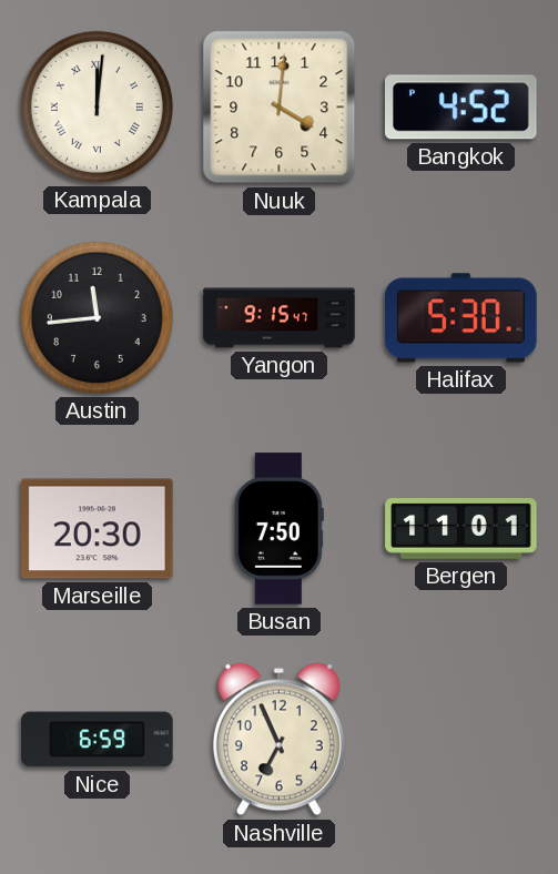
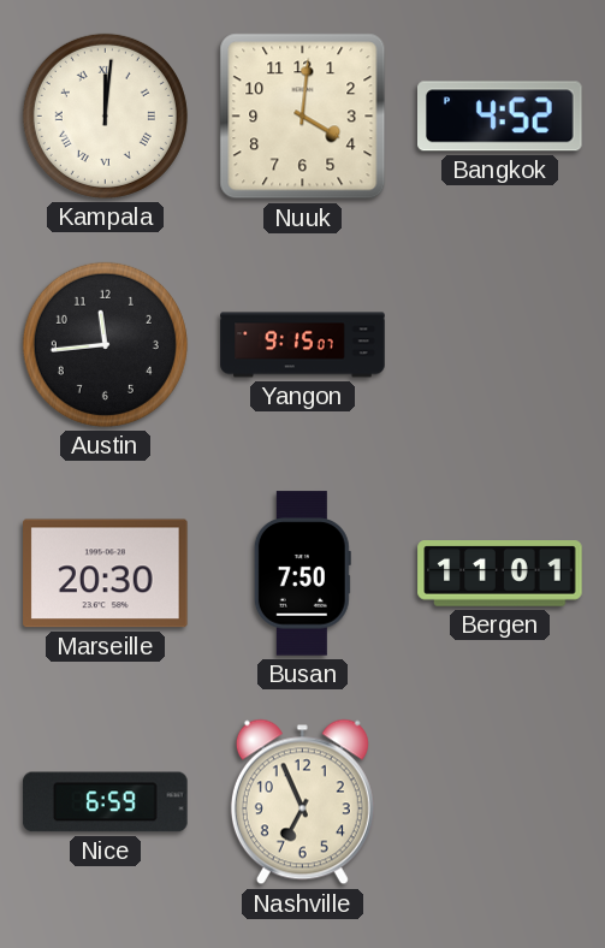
Yangon: 9:15:47 -> 9:15:07 (303, 345)
Halifax: 5:30 -> none (461, 318)
